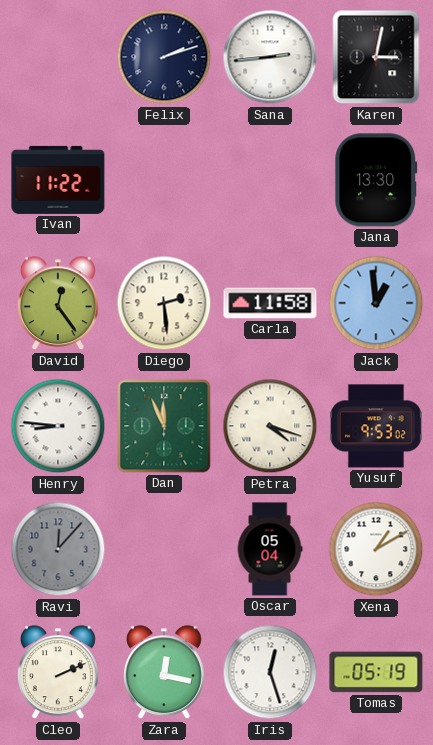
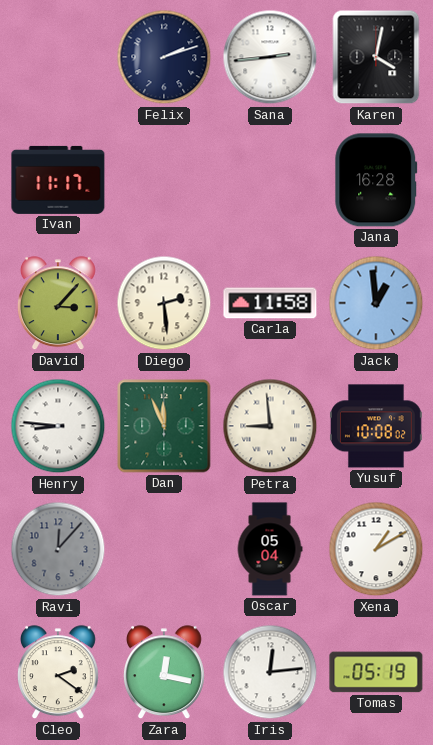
Karen: 3:02 -> 4:02 (376, 57)
Ivan: 11:22 -> 11:17 (58, 180)
Jana: 13:30 -> 16:28 (376, 180)
David: 12:24 -> 3:07 (58, 304)
Petra: 4:18 -> 8:59 (270, 426)
Yusuf: 9:53 -> 10:08 (377, 426)
Cleo: 2:11 -> 2:21 (58, 673)
Iris: 12:27 -> 12:14 (270, 672)
